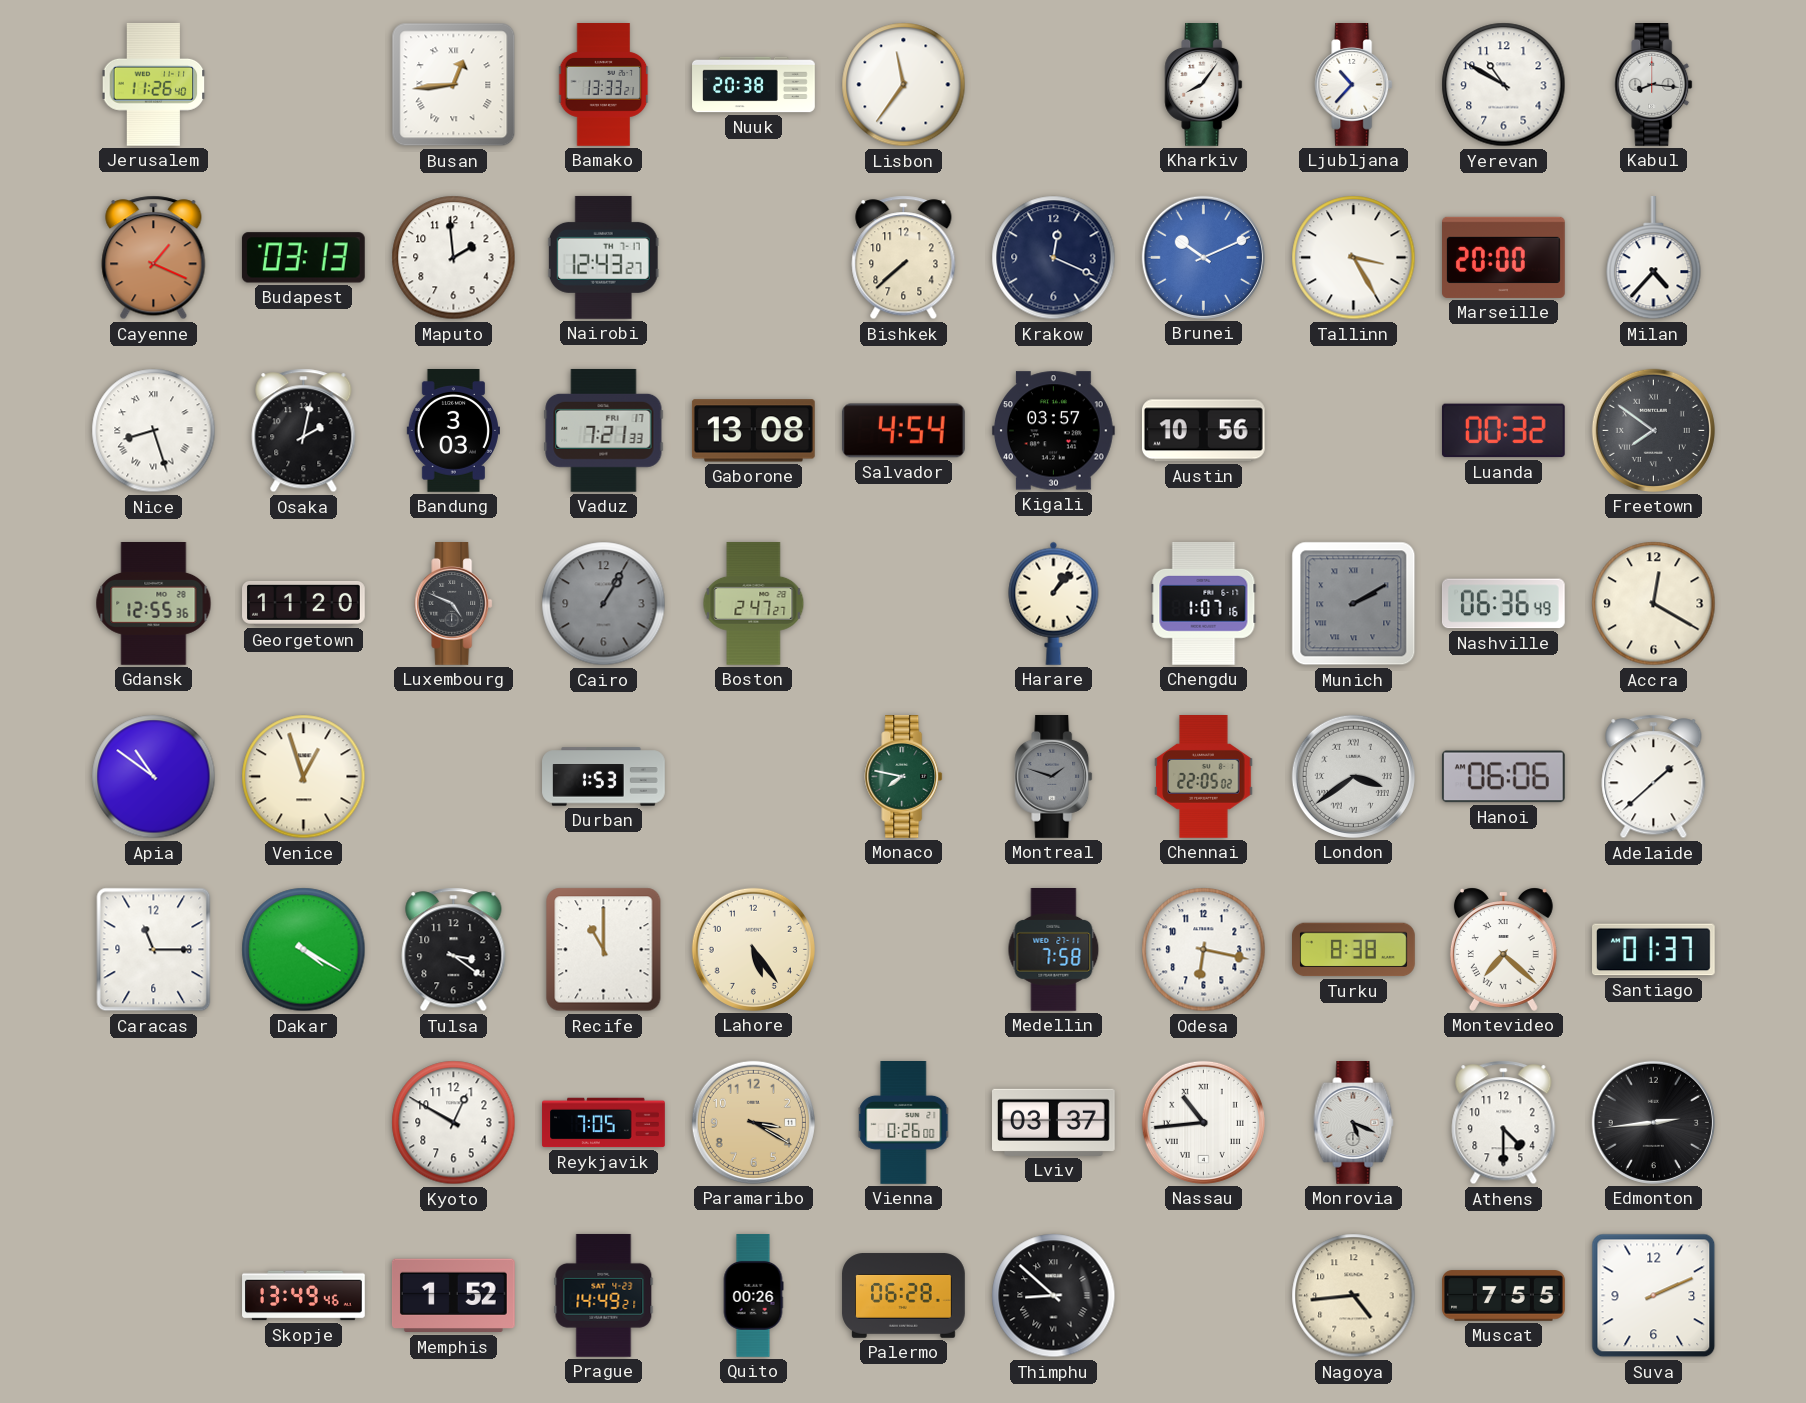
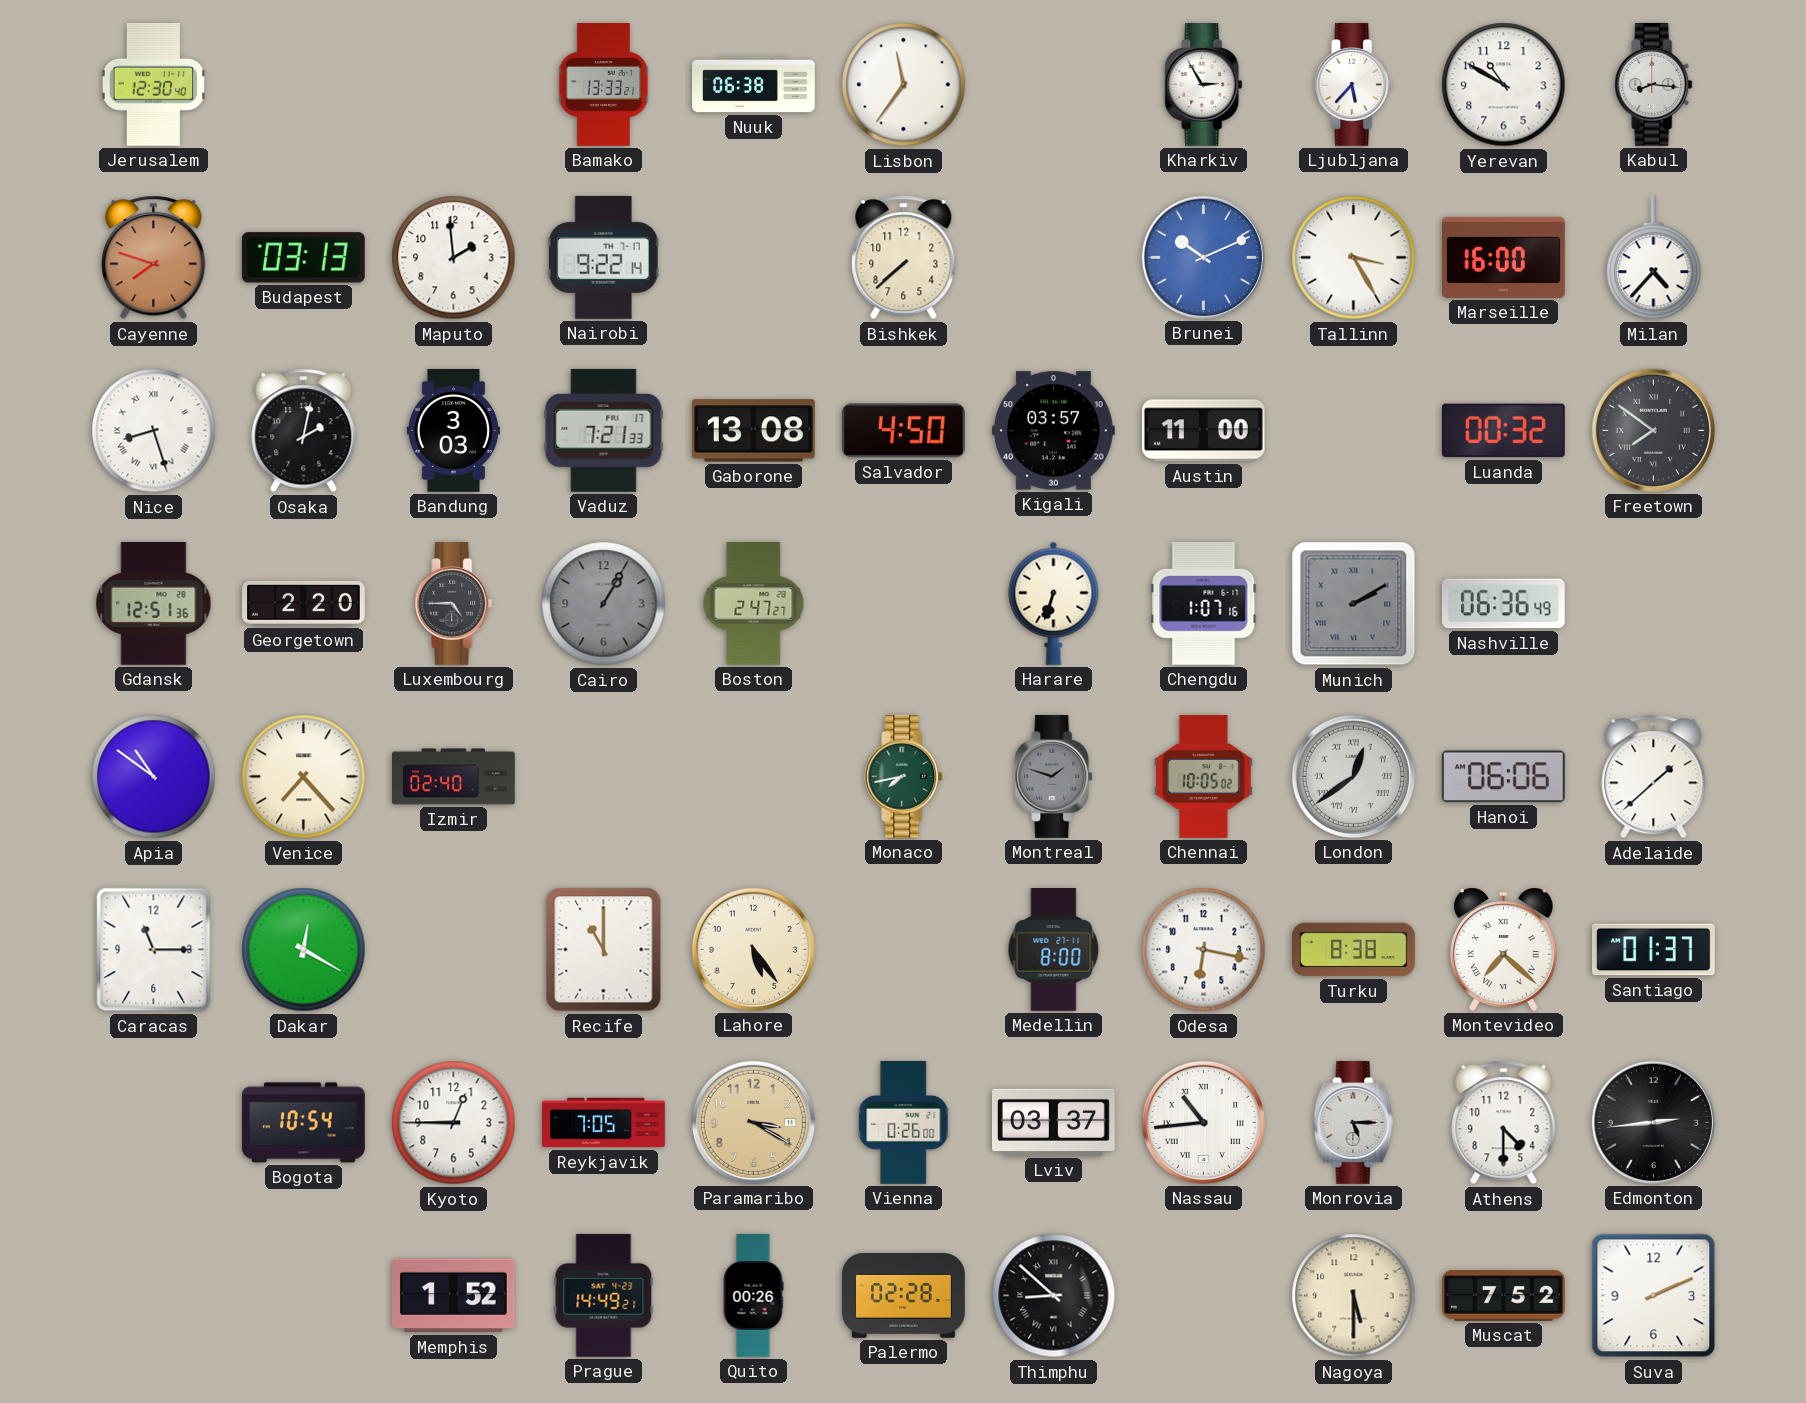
Jerusalem: 11:26 -> 12:30 (154, 85)
Busan: 12:44 -> none (454, 85)
Nuuk: 20:38 -> 06:38 (754, 85)
Kharkiv: 8:06 -> 2:55 (1204, 85)
Ljubljana: 10:37 -> 5:37 (1354, 85)
Cayenne: 1:19 -> 7:48 (154, 258)
Nairobi: 12:43 -> 9:22 (603, 258)
Krakow: 12:19 -> none (1054, 258)
Marseille: 20:00 -> 16:00 (1504, 257)
Salvador: 4:54 -> 4:50 (903, 431)
Austin: 10:56 -> 11:00 (1203, 431)
Gdansk: 12:55 -> 12:51 (154, 604)
Georgetown: 11:20 -> 2:20 (304, 604)
Luxembourg: 4:49 -> 4:45 (454, 604)
Harare: 1:07 -> 6:33 (1054, 603)
Accra: 12:20 -> none (1654, 604)
Venice: 12:57 -> 7:23 (304, 777)
Izmir: none -> 02:40 (454, 777)
Durban: 1:53 -> none (604, 777)
Monaco: 7:47 -> 7:43 (904, 777)
Chennai: 22:05 -> 10:05 (1204, 777)
London: 3:39 -> 12:39 (1353, 776)
Dakar: 4:20 -> 12:20 (304, 950)
Tulsa: 3:21 -> none (454, 950)
Medellin: 7:58 -> 8:00 (1054, 950)
Bogota: none -> 10:54 (304, 1123)
Kyoto: 12:50 -> 12:45 (454, 1123)
Monrovia: 5:19 -> 5:15 (1354, 1123)
Skopje: 13:49 -> none (304, 1296)
Palermo: 06:28 -> 02:28 (904, 1296)
Nagoya: 4:44 -> 5:30 (1354, 1296)
Muscat: 7:55 -> 7:52 (1504, 1296)
